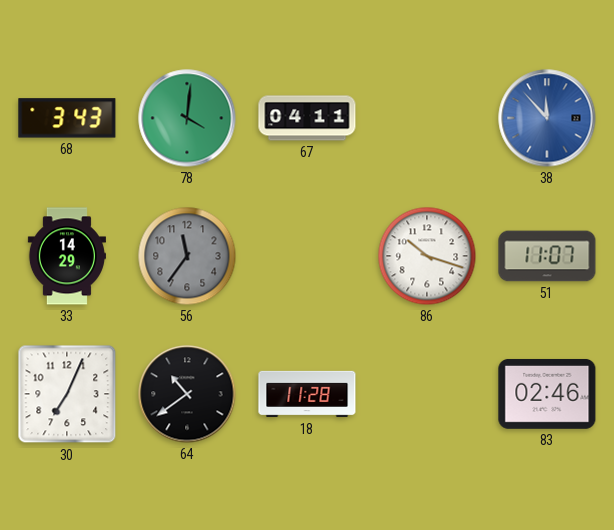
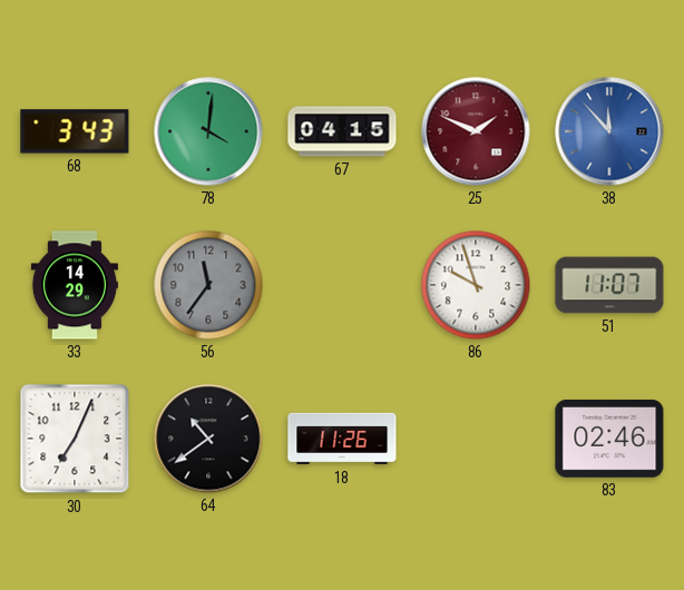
67: 04:11 -> 04:15 (342, 131)
25: none -> 1:49 (476, 131)
86: 10:18 -> 9:57 (476, 285)
18: 11:28 -> 11:26 (342, 439)
